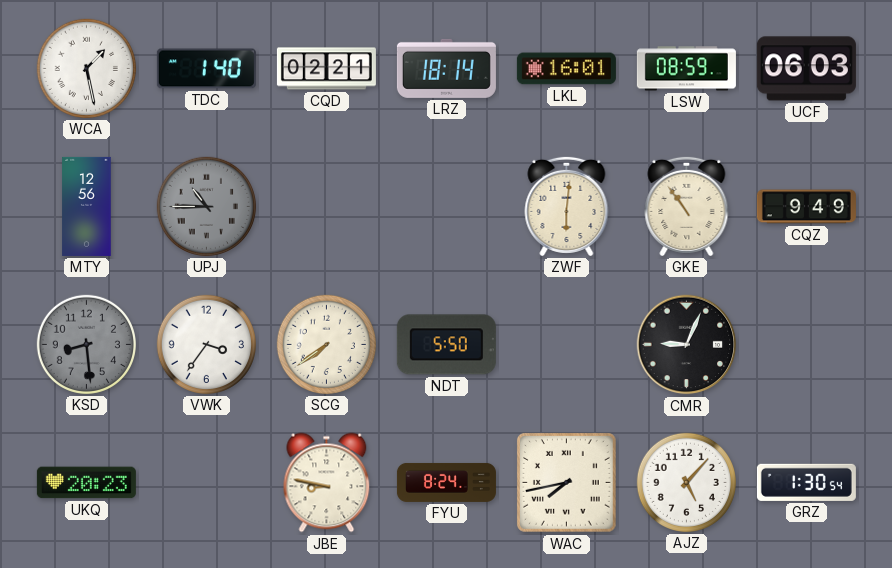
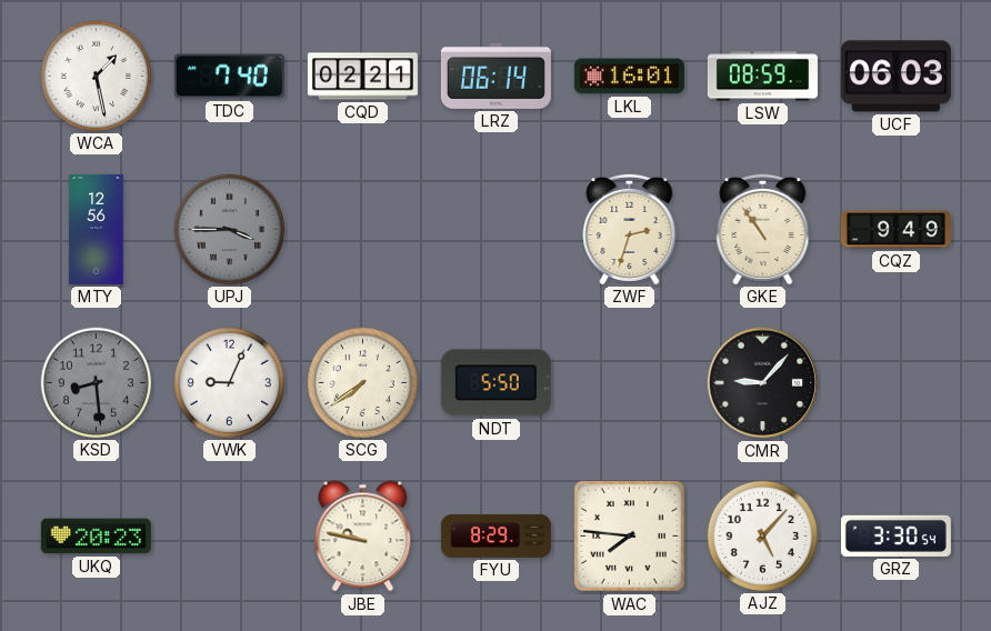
TDC: 1:40 -> 7:40 (229, 77)
LRZ: 18:14 -> 06:14 (495, 76)
UPJ: 10:45 -> 3:45 (229, 229)
ZWF: 6:01 -> 2:33 (630, 229)
VWK: 3:36 -> 9:04 (229, 382)
CMR: 9:04 -> 9:07 (763, 383)
JBE: 8:47 -> 9:47 (363, 537)
FYU: 8:24 -> 8:29 (495, 535)
WAC: 7:43 -> 7:46 (630, 537)
GRZ: 1:30 -> 3:30 (895, 535)
